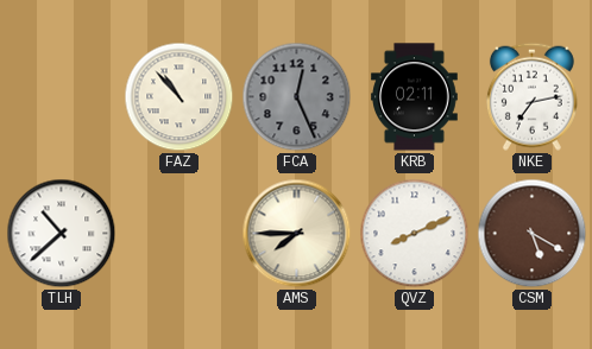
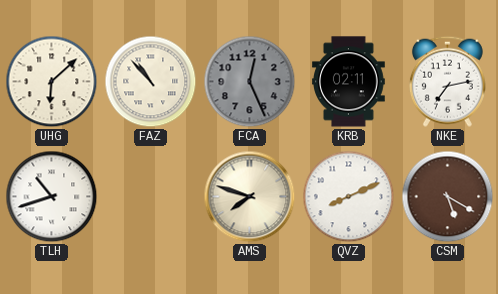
UHG: none -> 6:08 (52, 82)
TLH: 10:38 -> 10:42 (52, 197)
AMS: 7:45 -> 7:48 (250, 197)
